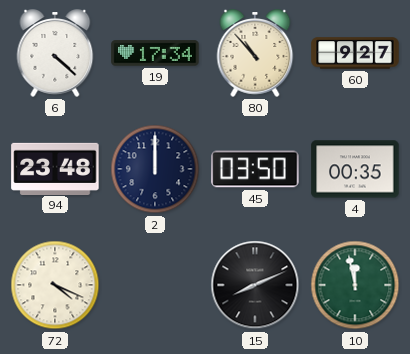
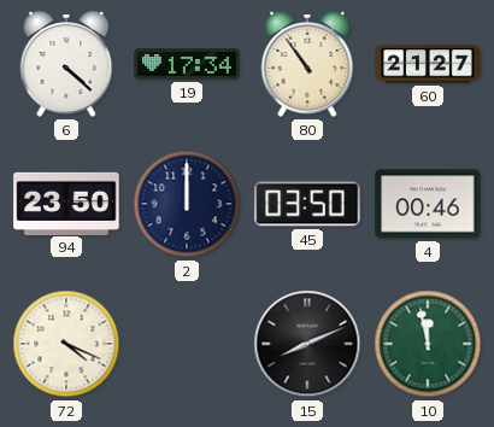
80: 10:53 -> 10:54 (307, 64)
60: 9:27 -> 21:27 (428, 64)
94: 23:48 -> 23:50 (66, 203)
4: 00:35 -> 00:46 (428, 204)
